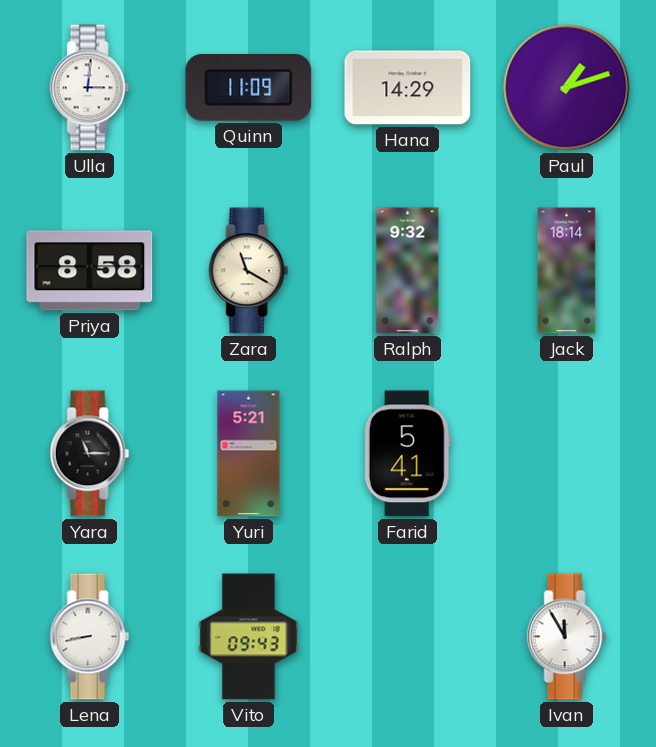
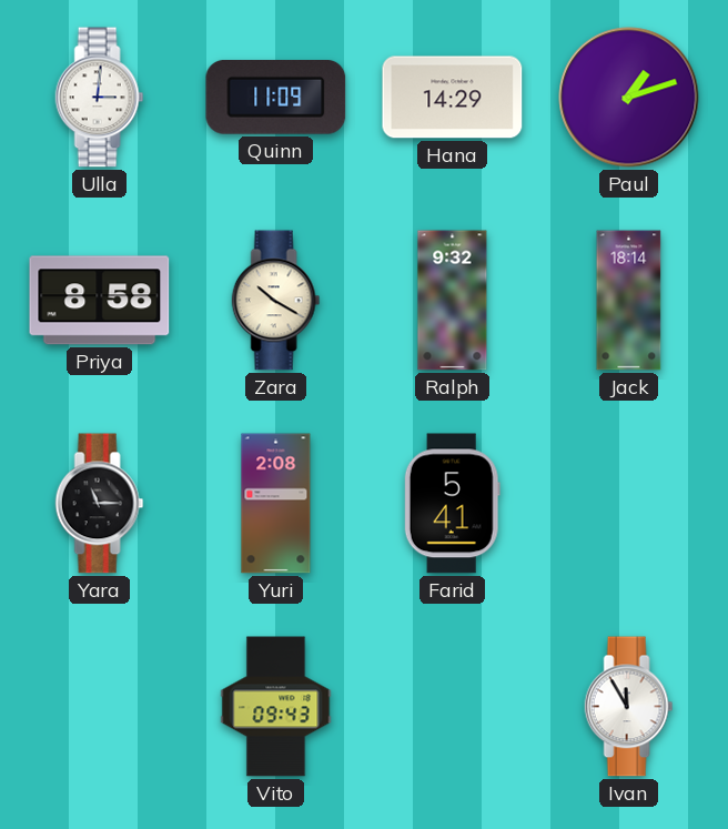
Zara: 11:20 -> 10:20 (276, 301)
Yuri: 5:21 -> 2:08 (276, 504)
Lena: 8:43 -> none (90, 637)
